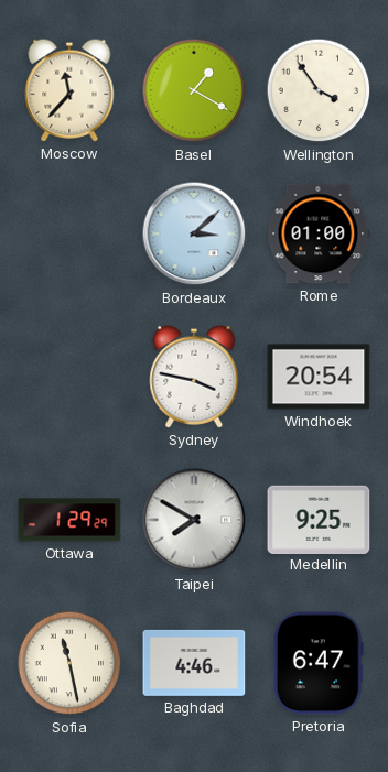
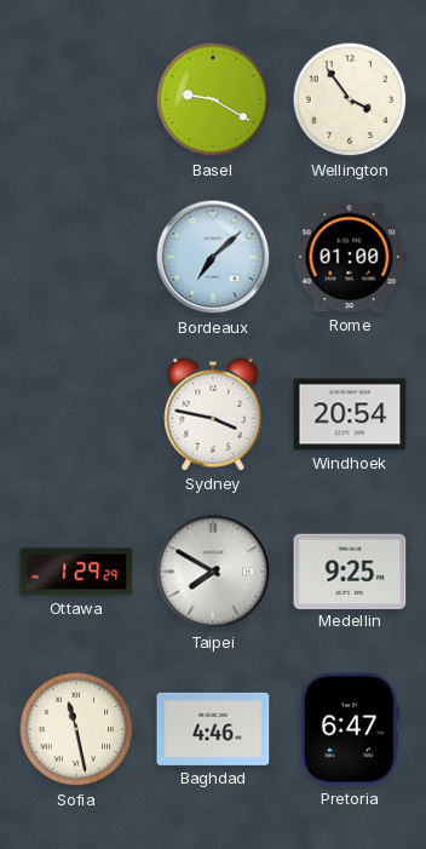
Moscow: 11:37 -> none (69, 90)
Basel: 1:20 -> 9:20 (213, 99)
Bordeaux: 3:08 -> 7:08 (213, 257)
